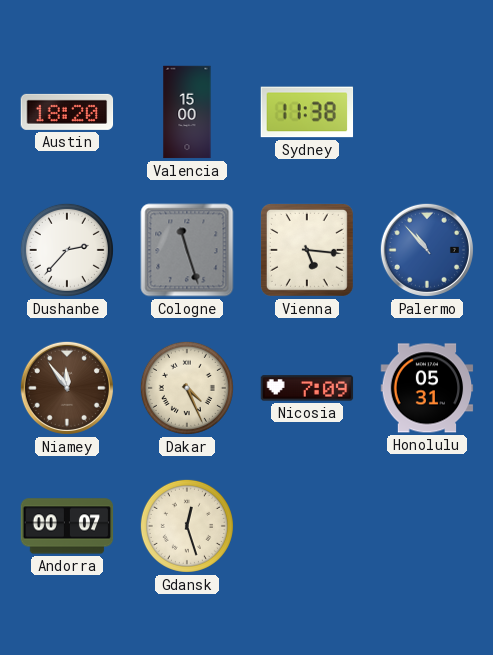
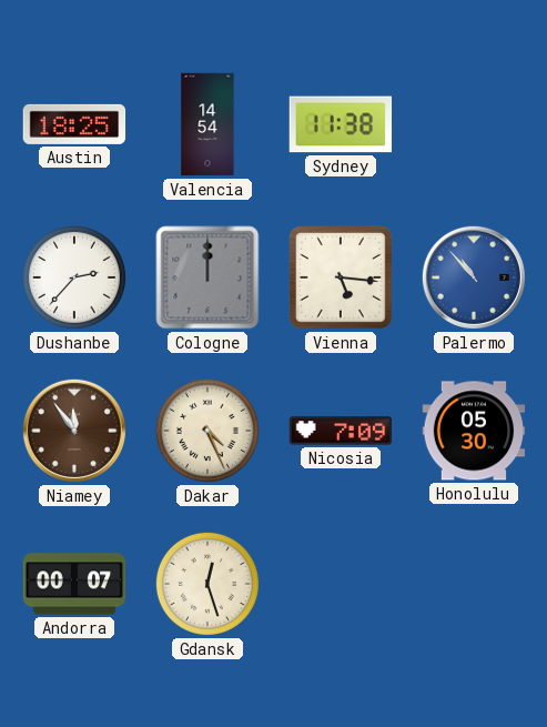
Austin: 18:20 -> 18:25 (74, 124)
Valencia: 15:00 -> 14:54 (207, 124)
Cologne: 11:27 -> 12:00 (207, 277)
Honolulu: 05:31 -> 05:30 (474, 431)
